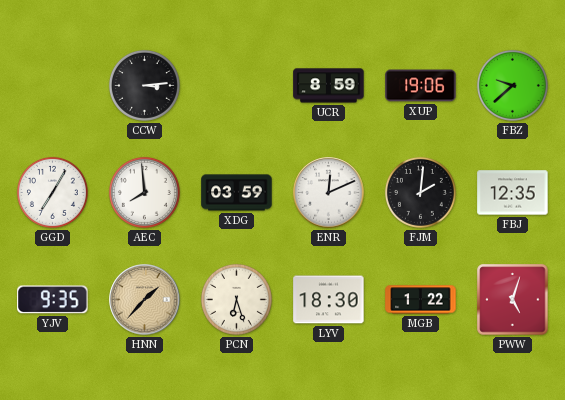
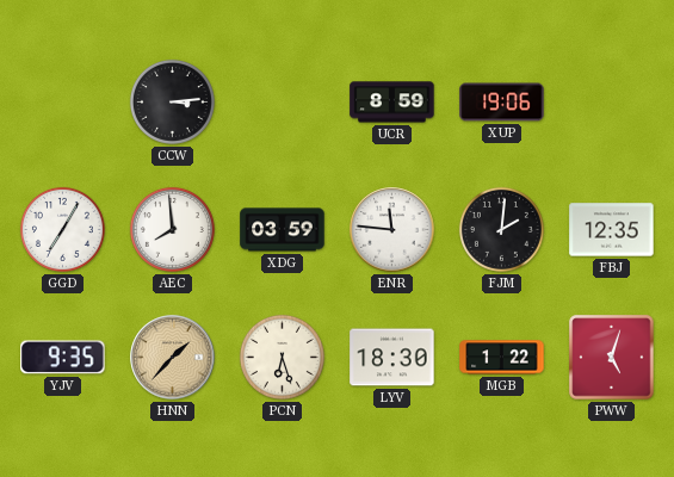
FBZ: 9:38 -> none (512, 85)
ENR: 12:11 -> 11:46 (392, 230)
